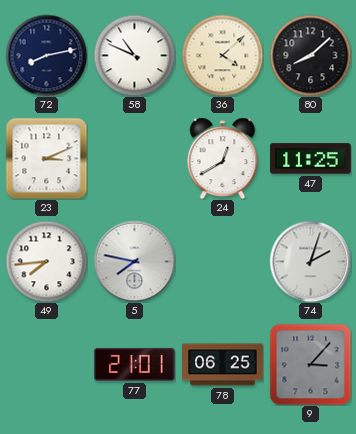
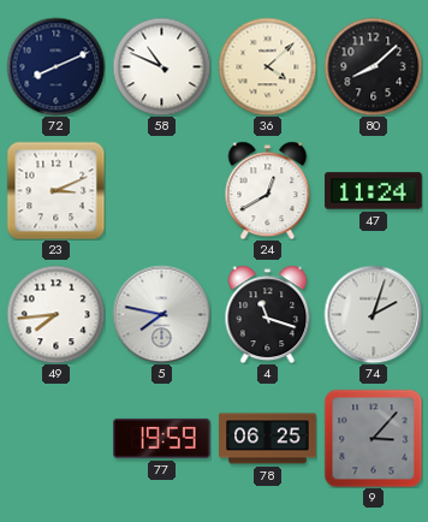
72: 8:13 -> 8:11 (55, 66)
47: 11:25 -> 11:24 (374, 191)
4: none -> 11:18 (268, 314)
77: 21:01 -> 19:59 (162, 438)
